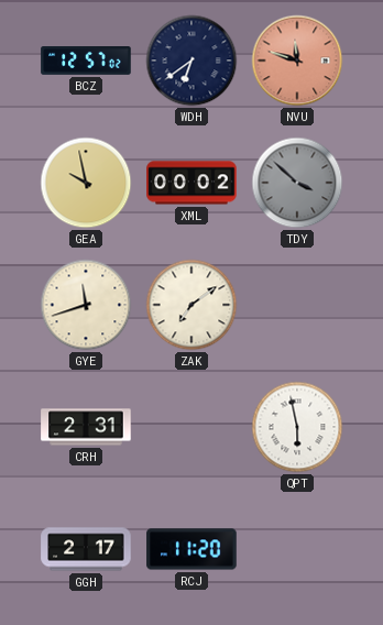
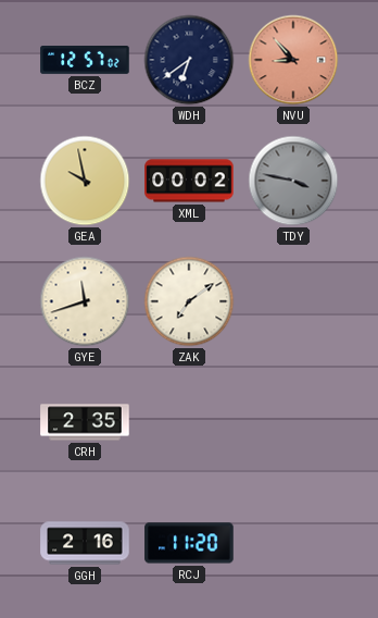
NVU: 11:48 -> 8:53 (293, 60)
TDY: 3:52 -> 3:47 (293, 181)
CRH: 2:31 -> 2:35 (85, 422)
QPT: 5:58 -> none (297, 427)
GGH: 2:17 -> 2:16 (85, 543)
